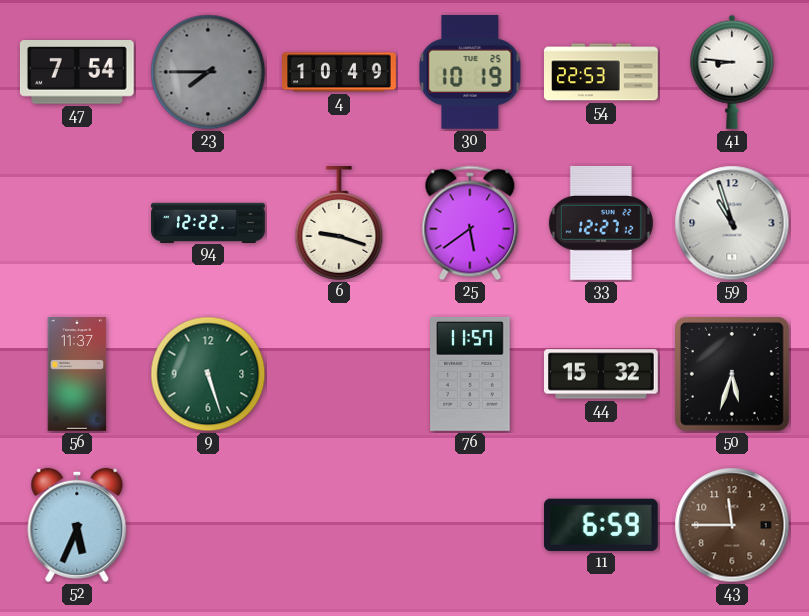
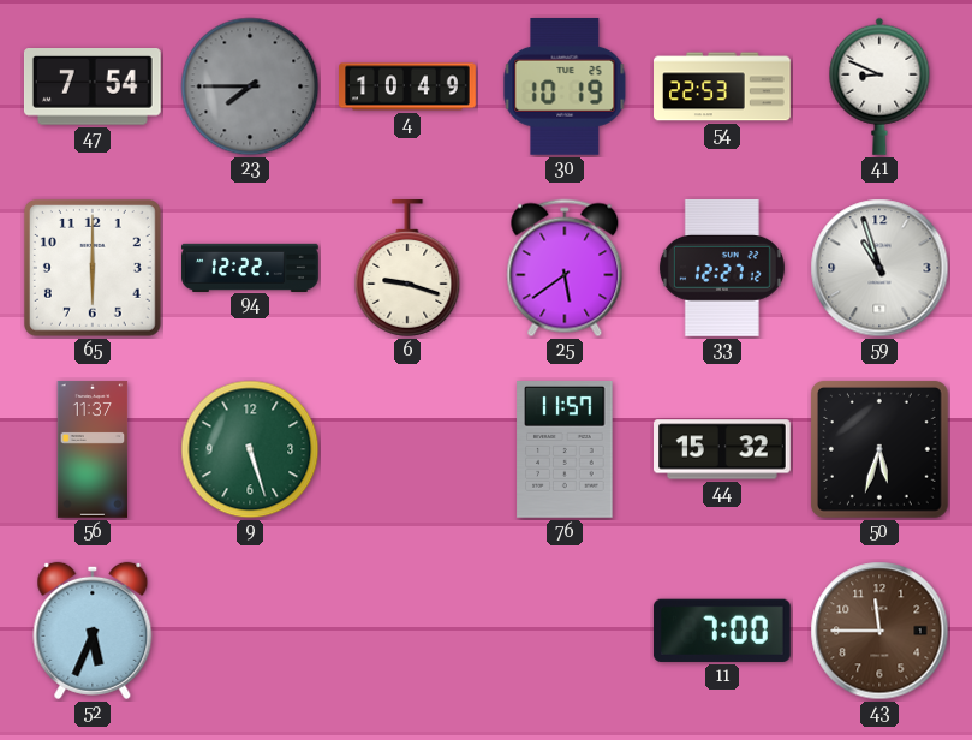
41: 8:46 -> 8:49 (879, 86)
65: none -> 6:00 (93, 268)
11: 6:59 -> 7:00 (722, 631)
